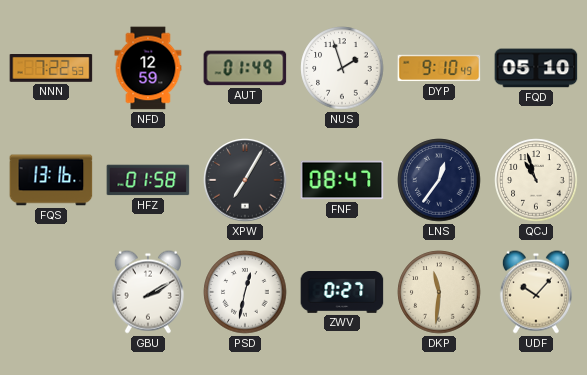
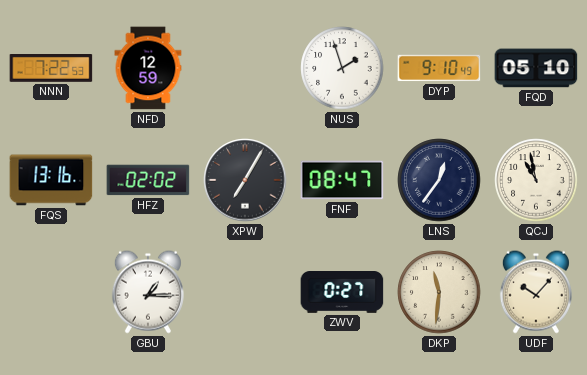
AUT: 01:49 -> none (245, 68)
HFZ: 01:58 -> 02:02 (148, 180)
QCJ: 10:57 -> 10:58 (536, 180)
GBU: 2:10 -> 1:15 (148, 292)
PSD: 12:32 -> none (245, 292)
